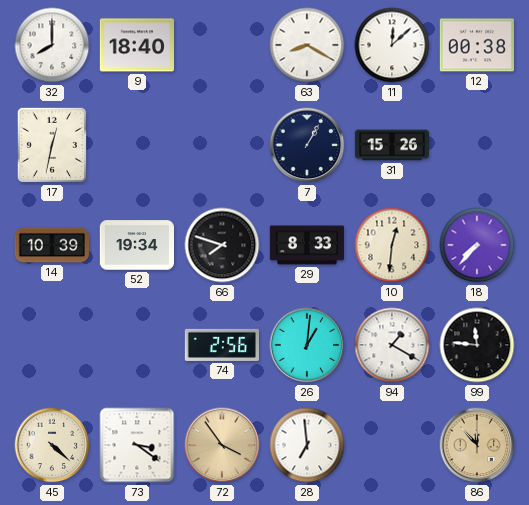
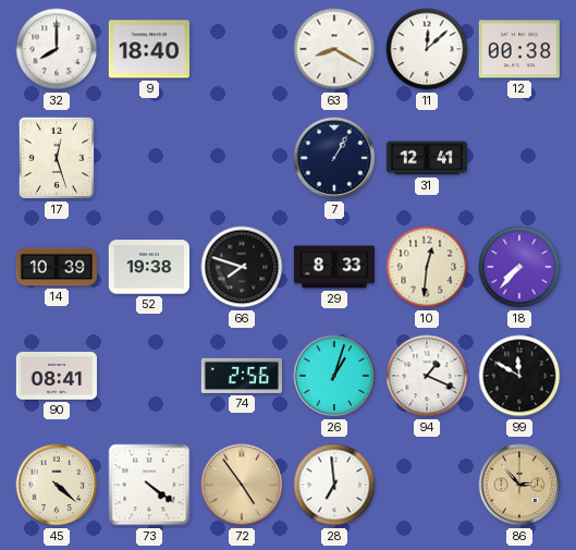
17: 12:32 -> 12:27 (57, 158)
31: 15:26 -> 12:41 (426, 158)
52: 19:34 -> 19:38 (148, 267)
90: none -> 08:41 (56, 377)
26: 1:01 -> 1:03 (334, 376)
94: 1:20 -> 1:19 (427, 376)
99: 11:46 -> 11:50 (519, 376)
73: 3:21 -> 4:21 (149, 485)
72: 3:54 -> 4:54 (242, 485)
86: 11:53 -> 2:53 (519, 485)
